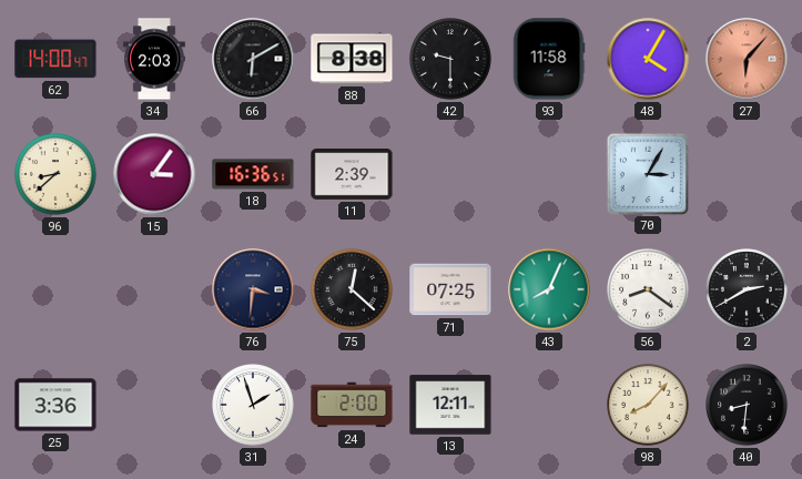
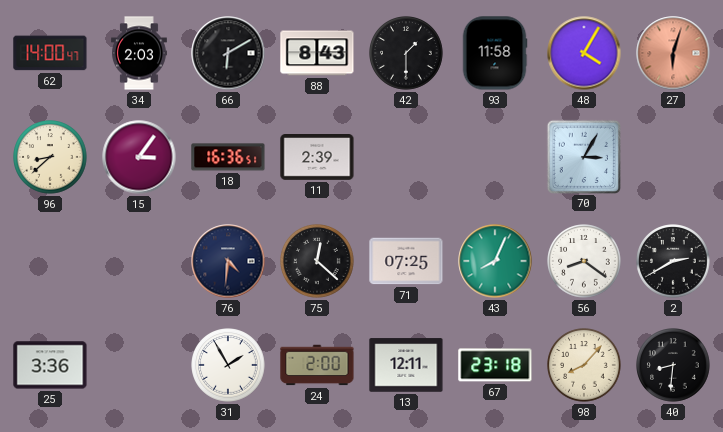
88: 8:38 -> 8:43 (317, 53)
42: 9:30 -> 1:30 (406, 53)
27: 6:07 -> 6:03 (673, 53)
76: 3:31 -> 4:31 (228, 261)
31: 1:57 -> 1:55 (228, 365)
67: none -> 23:18 (495, 365)
